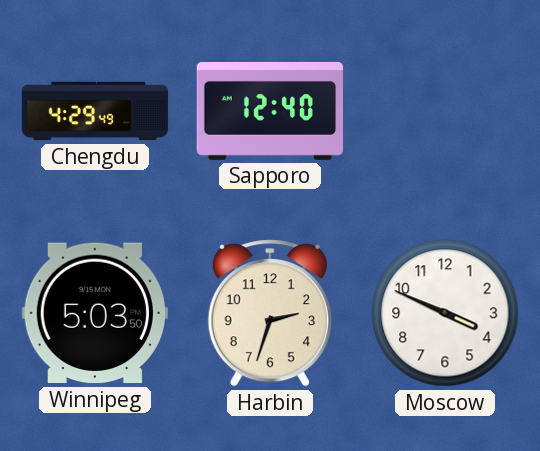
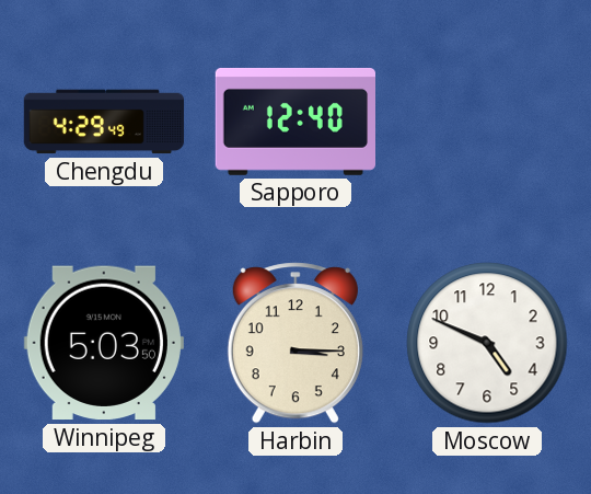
Harbin: 2:33 -> 3:15 (296, 343)
Moscow: 3:49 -> 4:49 (487, 343)
